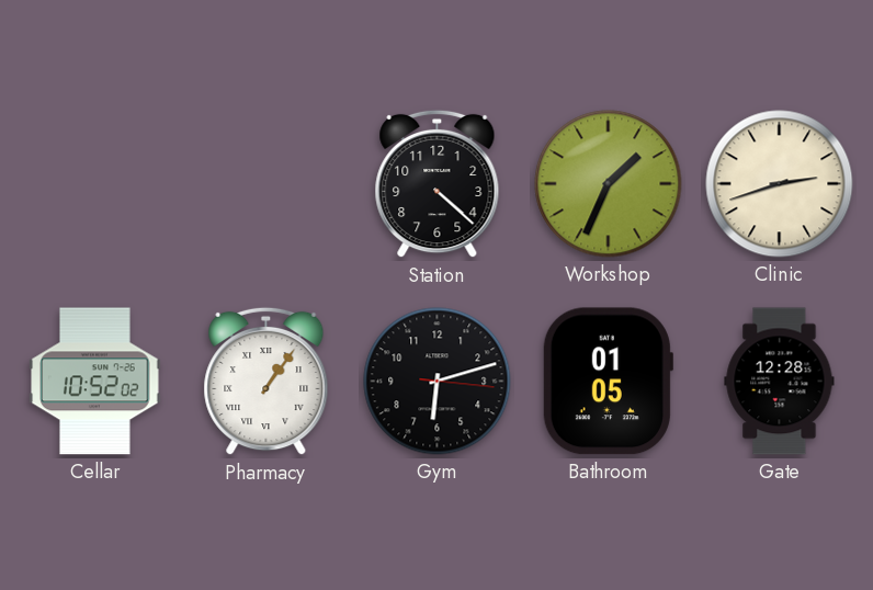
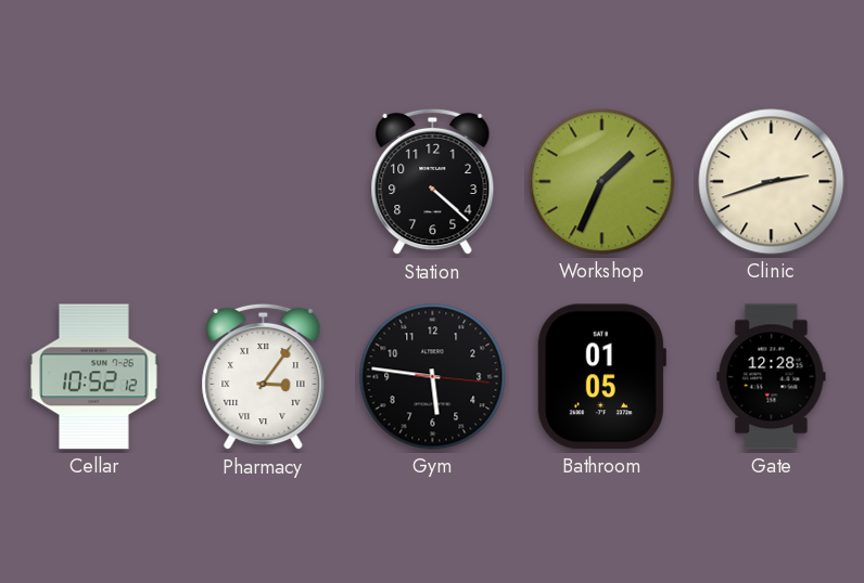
Cellar: 10:52:02 -> 10:52:12 (94, 377)
Pharmacy: 1:06 -> 3:06 (264, 377)
Gym: 6:12 -> 5:46 (433, 377)
